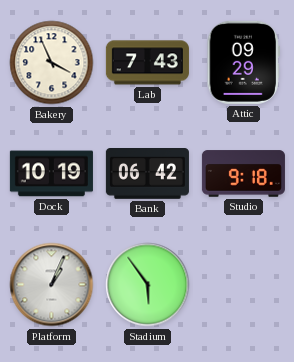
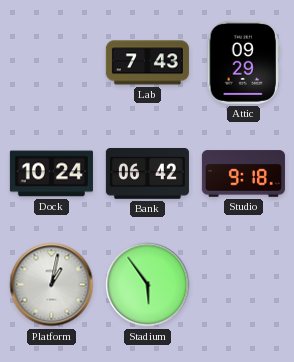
Bakery: 3:56 -> none (52, 63)
Dock: 10:19 -> 10:24 (51, 174)
Platform: 1:04 -> 1:02 (52, 285)
